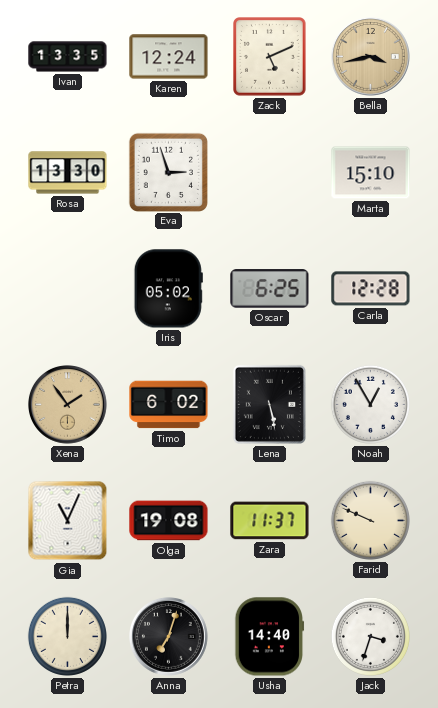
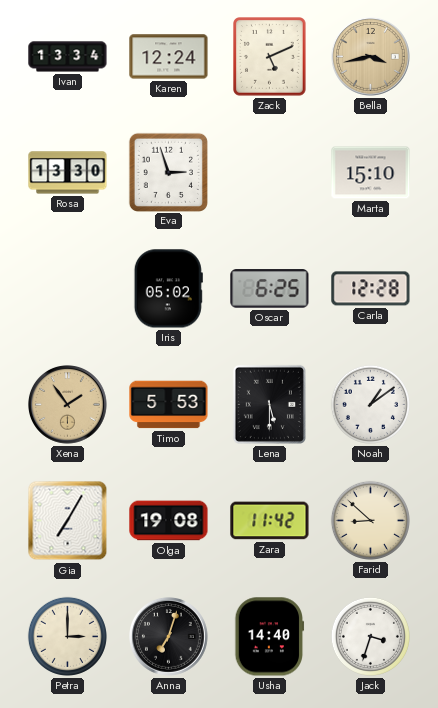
Ivan: 13:35 -> 13:34 (68, 57)
Timo: 6:02 -> 5:53 (169, 405)
Lena: 5:28 -> 5:30 (269, 404)
Noah: 12:55 -> 1:09 (370, 404)
Gia: 11:04 -> 7:05 (68, 521)
Zara: 11:37 -> 11:42 (270, 521)
Farid: 9:49 -> 8:52 (370, 520)
Petra: 12:00 -> 3:00 (67, 636)
